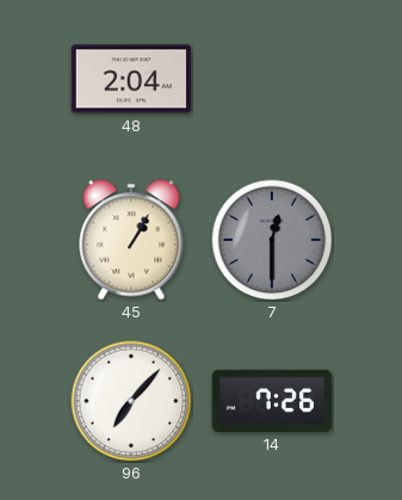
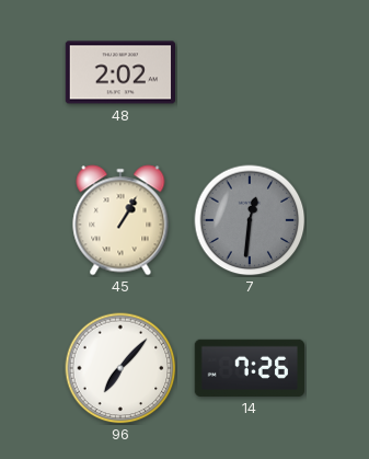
48: 2:04 -> 2:02 (119, 72)
7: 12:30 -> 12:31 (250, 220)
